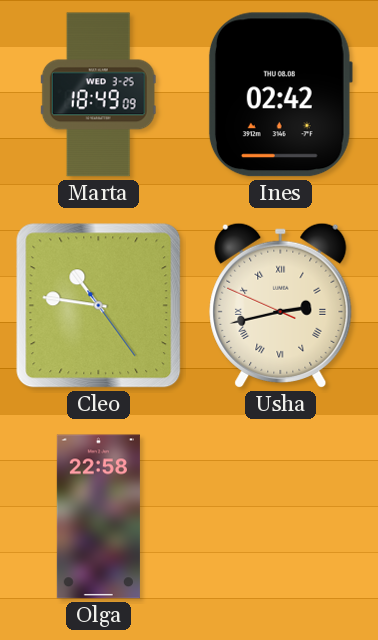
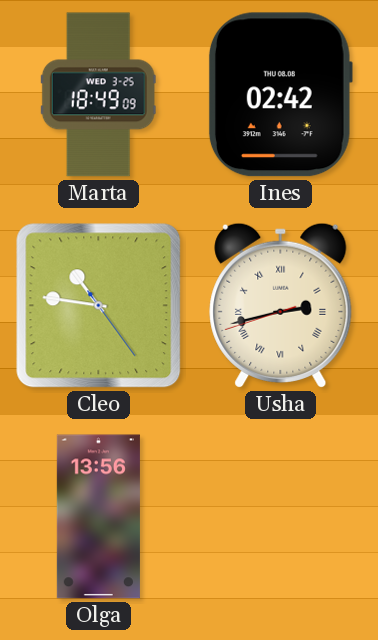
Usha: 2:42:49 -> 2:42:42 (281, 305)
Olga: 22:58 -> 13:56 (98, 517)
